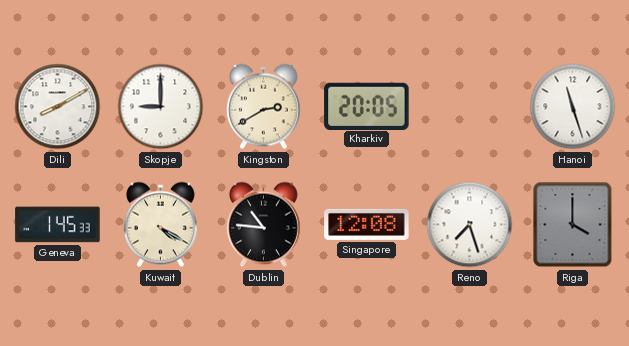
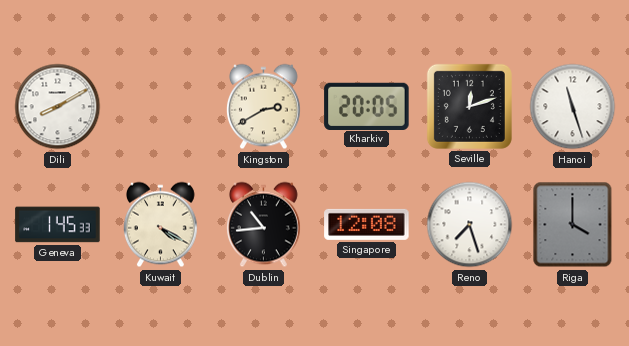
Skopje: 9:00 -> none (161, 107)
Seville: none -> 12:12 (469, 106)
Dublin: 10:46 -> 10:44 (263, 225)
